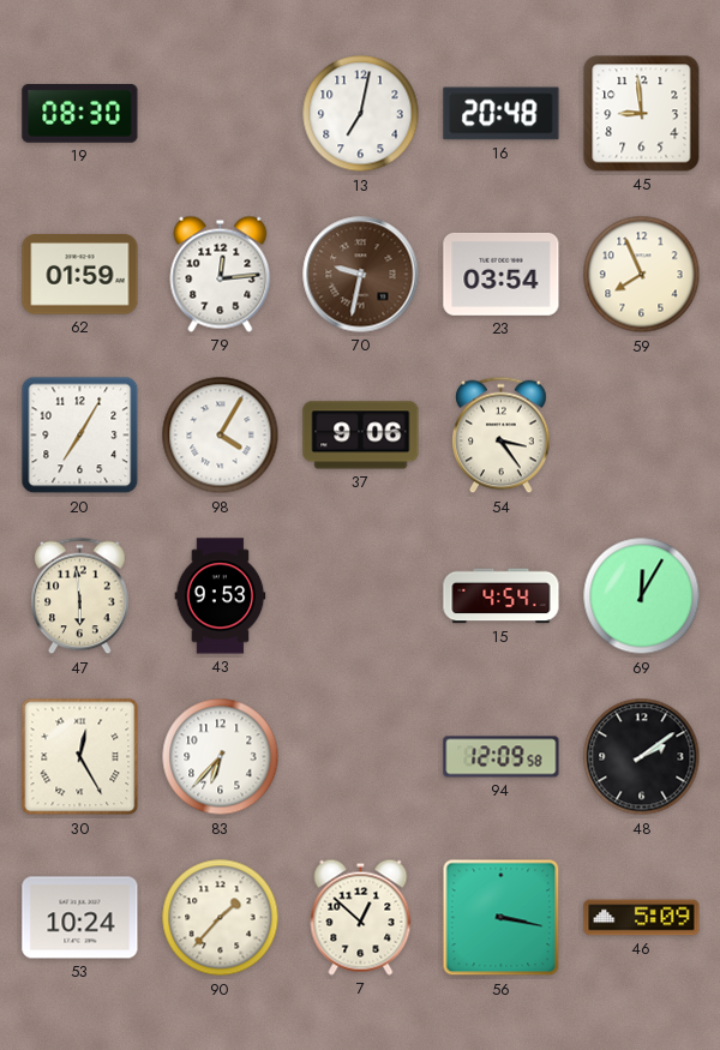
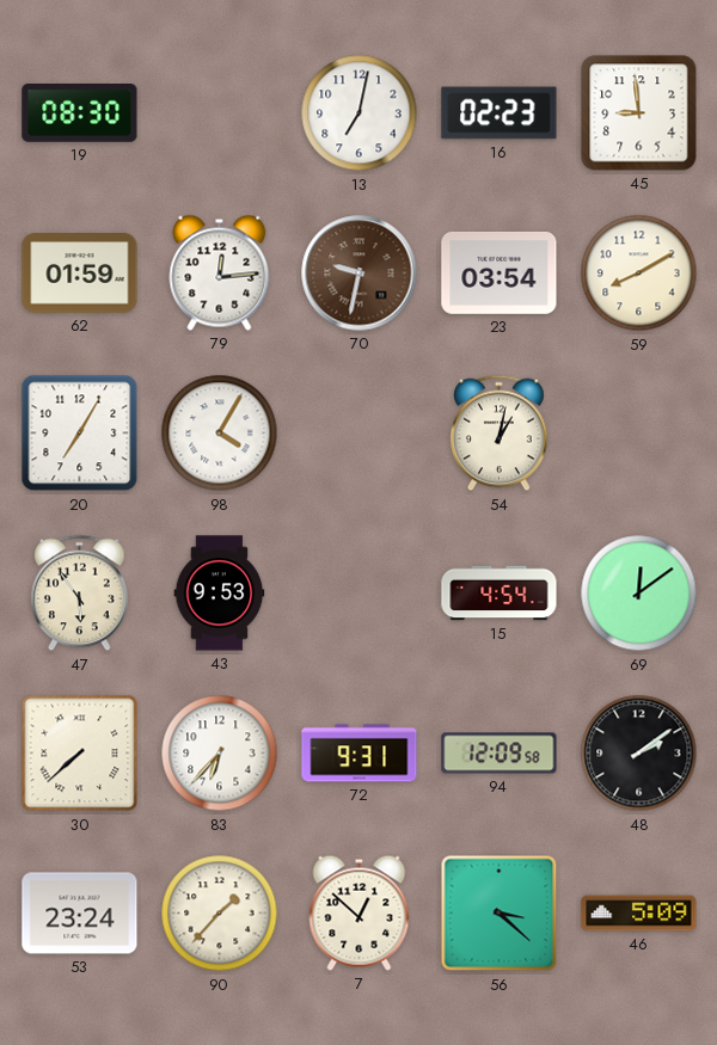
16: 20:48 -> 02:23 (500, 113)
59: 7:56 -> 8:10 (639, 273)
37: 9:06 -> none (361, 436)
54: 3:24 -> 1:02 (500, 434)
47: 5:59 -> 5:54 (80, 594)
69: 12:05 -> 12:09 (639, 594)
30: 12:25 -> 7:38 (80, 754)
72: none -> 9:31 (360, 754)
53: 10:24 -> 23:24 (80, 914)
56: 3:17 -> 3:22 (500, 914)
